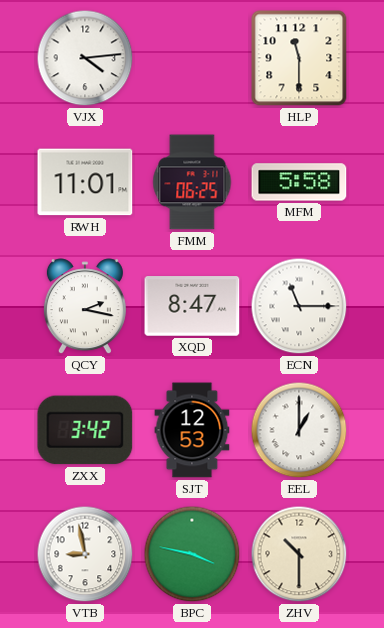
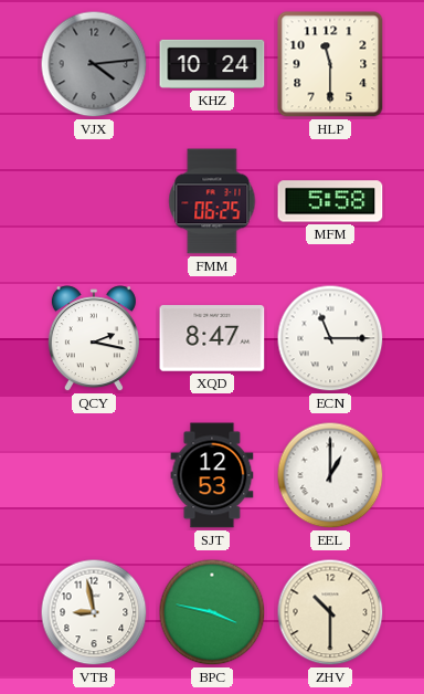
VJX dial: white -> grey (94, 64)
KHZ: none -> 10:24 (212, 64)
RWH: 11:01 -> none (85, 182)
ZXX: 3:42 -> none (85, 430)
